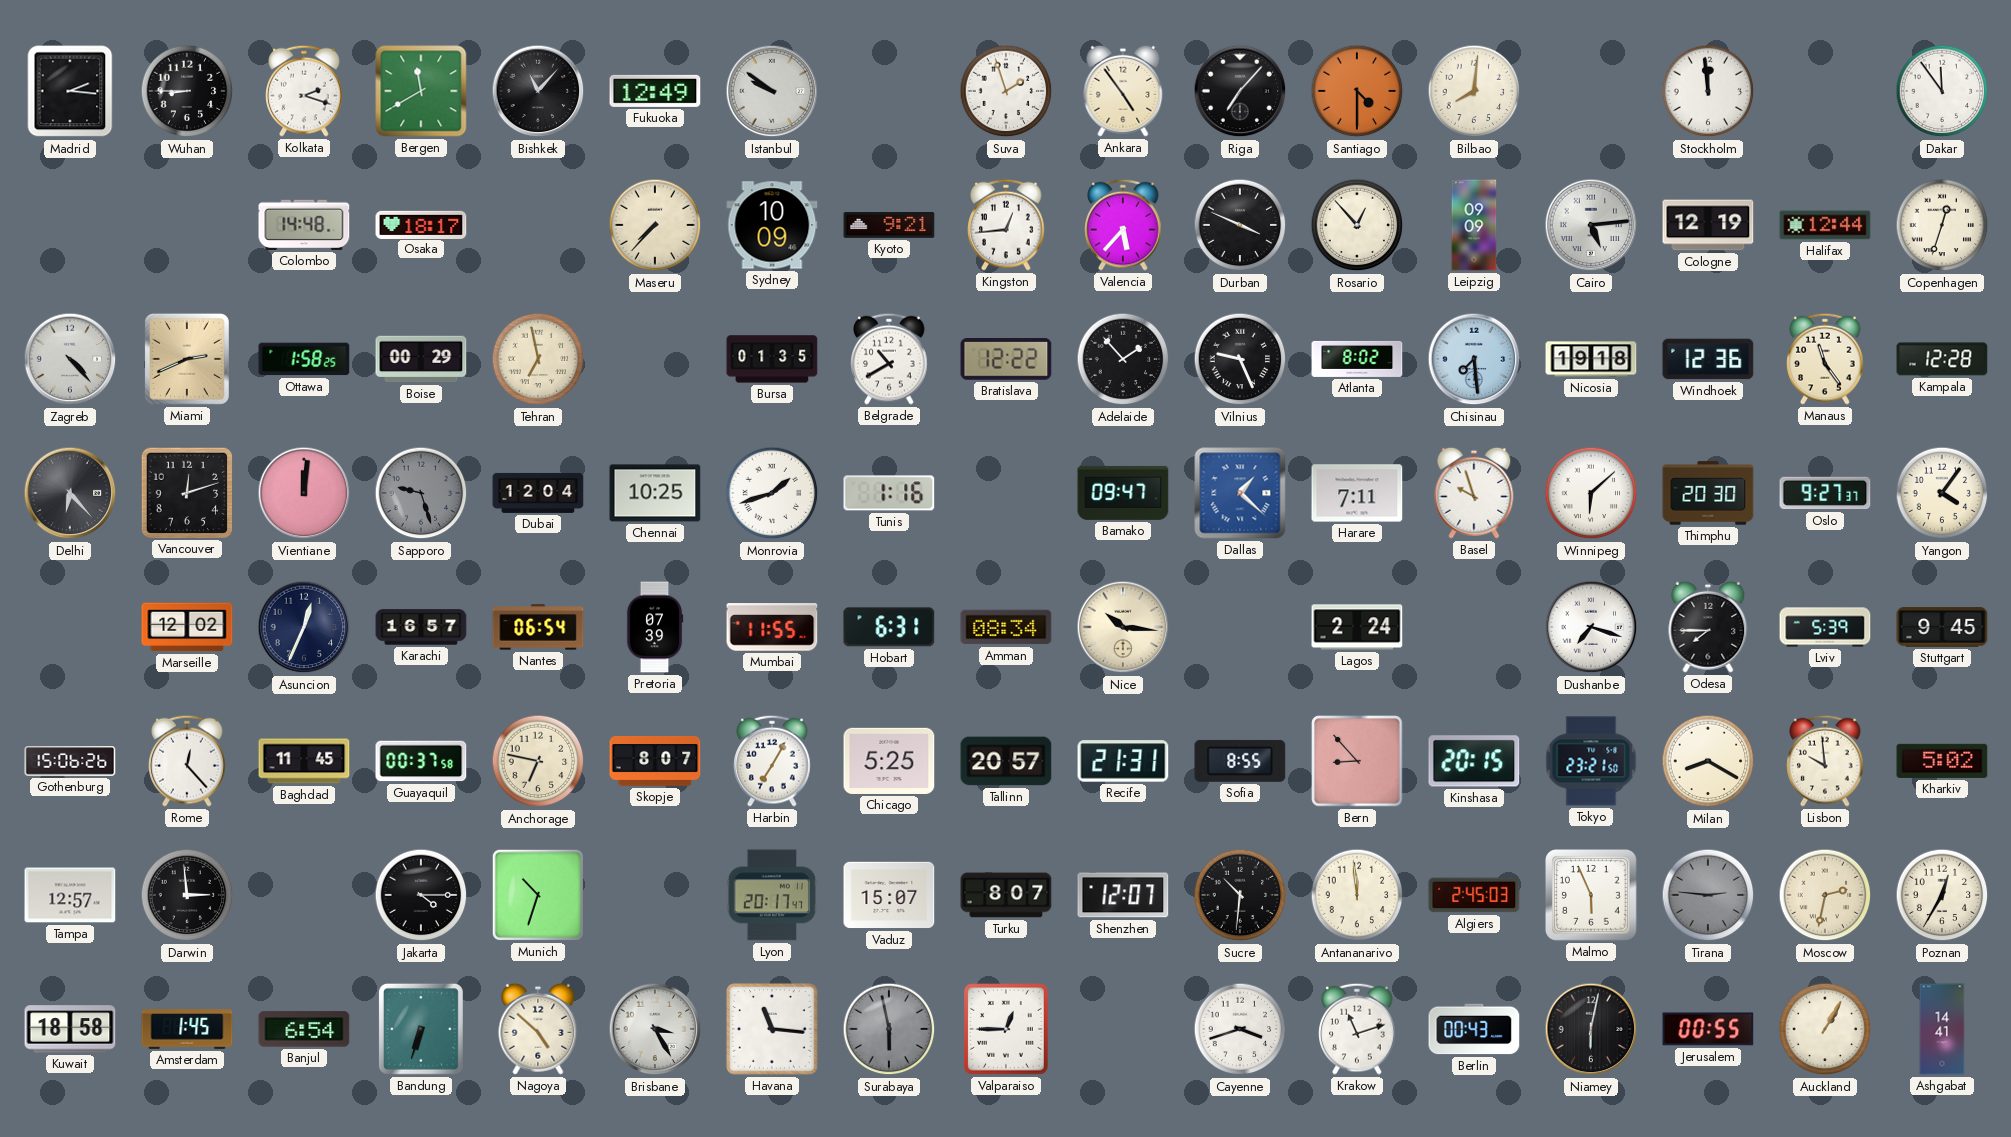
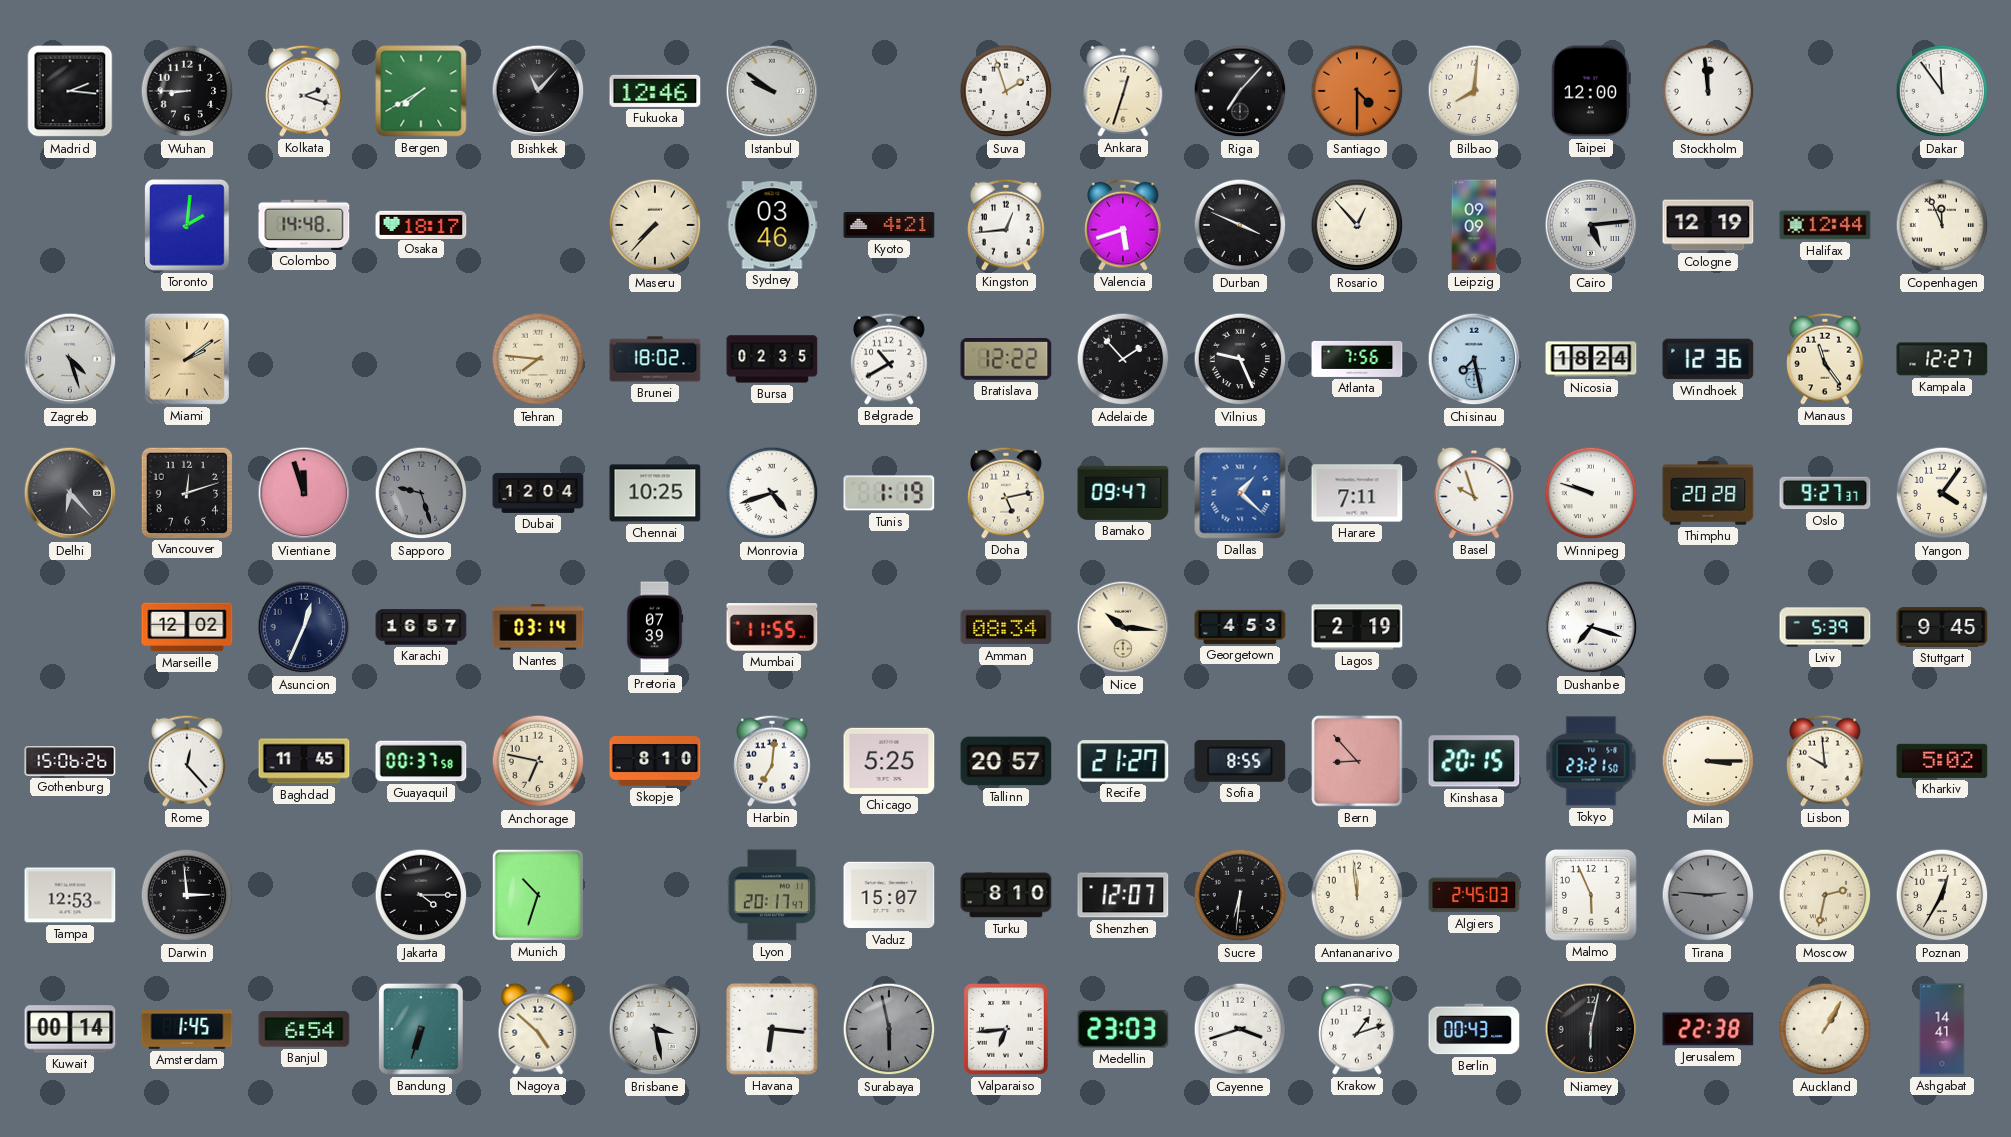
Bergen: 11:40 -> 7:40 (421, 91)
Fukuoka: 12:49 -> 12:46 (655, 91)
Ankara: 4:54 -> 12:33 (1123, 91)
Taipei: none -> 12:00 (1591, 91)
Toronto: none -> 2:01 (187, 225)
Sydney: 10:09 -> 03:46 (772, 225)
Kyoto: 9:21 -> 4:21 (889, 226)
Valencia: 5:37 -> 5:42 (1123, 225)
Copenhagen: 12:33 -> 11:56 (1942, 225)
Zagreb: 4:23 -> 4:27 (70, 359)
Miami: 2:41 -> 2:09 (187, 359)
Ottawa: 1:58 -> none (304, 359)
Boise: 00:29 -> none (421, 359)
Tehran: 6:58 -> 7:46 (538, 359)
Brunei: none -> 18:02 (655, 359)
Bursa: 01:35 -> 02:35 (772, 359)
Atlanta: 8:02 -> 7:56 (1357, 359)
Chisinau: 7:29 -> 7:28 (1474, 359)
Nicosia: 19:18 -> 18:24 (1591, 359)
Kampala: 12:28 -> 12:27 (1942, 359)
Vientiane: 12:01 -> 11:57 (304, 493)
Monrovia: 1:42 -> 4:42 (772, 493)
Tunis: 1:16 -> 1:19 (889, 493)
Doha: none -> 5:13 (1006, 493)
Winnipeg: 6:08 -> 9:48 (1591, 493)
Thimphu: 20:30 -> 20:28 (1708, 493)
Nantes: 06:54 -> 03:14 (538, 627)
Hobart: 6:31 -> none (889, 627)
Georgetown: none -> 4:53 (1240, 627)
Lagos: 2:24 -> 2:19 (1357, 627)
Odesa: 7:45 -> none (1708, 627)
Skopje: 8:07 -> 8:10 (655, 761)
Harbin: 7:05 -> 7:01 (772, 761)
Recife: 21:31 -> 21:27 (1123, 761)
Milan: 8:20 -> 3:15 (1708, 761)
Tampa: 12:57 -> 12:53 (70, 895)
Turku: 8:07 -> 8:10 (1006, 895)
Sucre: 10:31 -> 6:31 (1240, 895)
Kuwait: 18:58 -> 00:14 (70, 1029)
Brisbane: 3:25 -> 3:28 (655, 1029)
Havana: 11:16 -> 6:16 (772, 1029)
Valparaiso: 12:45 -> 6:44 (1006, 1029)
Medellin: none -> 23:03 (1123, 1030)
Krakow: 11:12 -> 1:12 (1357, 1029)
Jerusalem: 00:55 -> 22:38 (1708, 1029)
